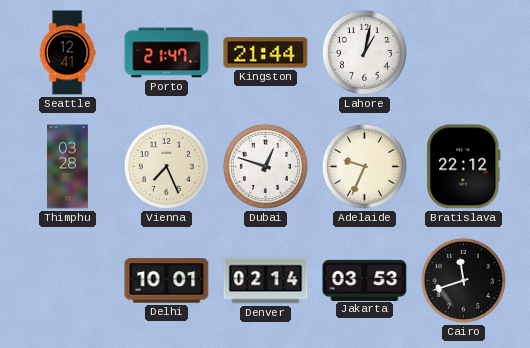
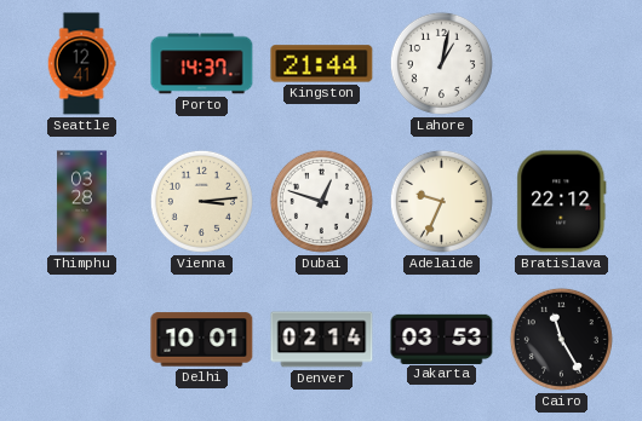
Porto: 21:47 -> 14:37 (202, 64)
Vienna: 7:26 -> 3:14 (201, 201)
Cairo: 11:42 -> 11:25 (561, 339)
